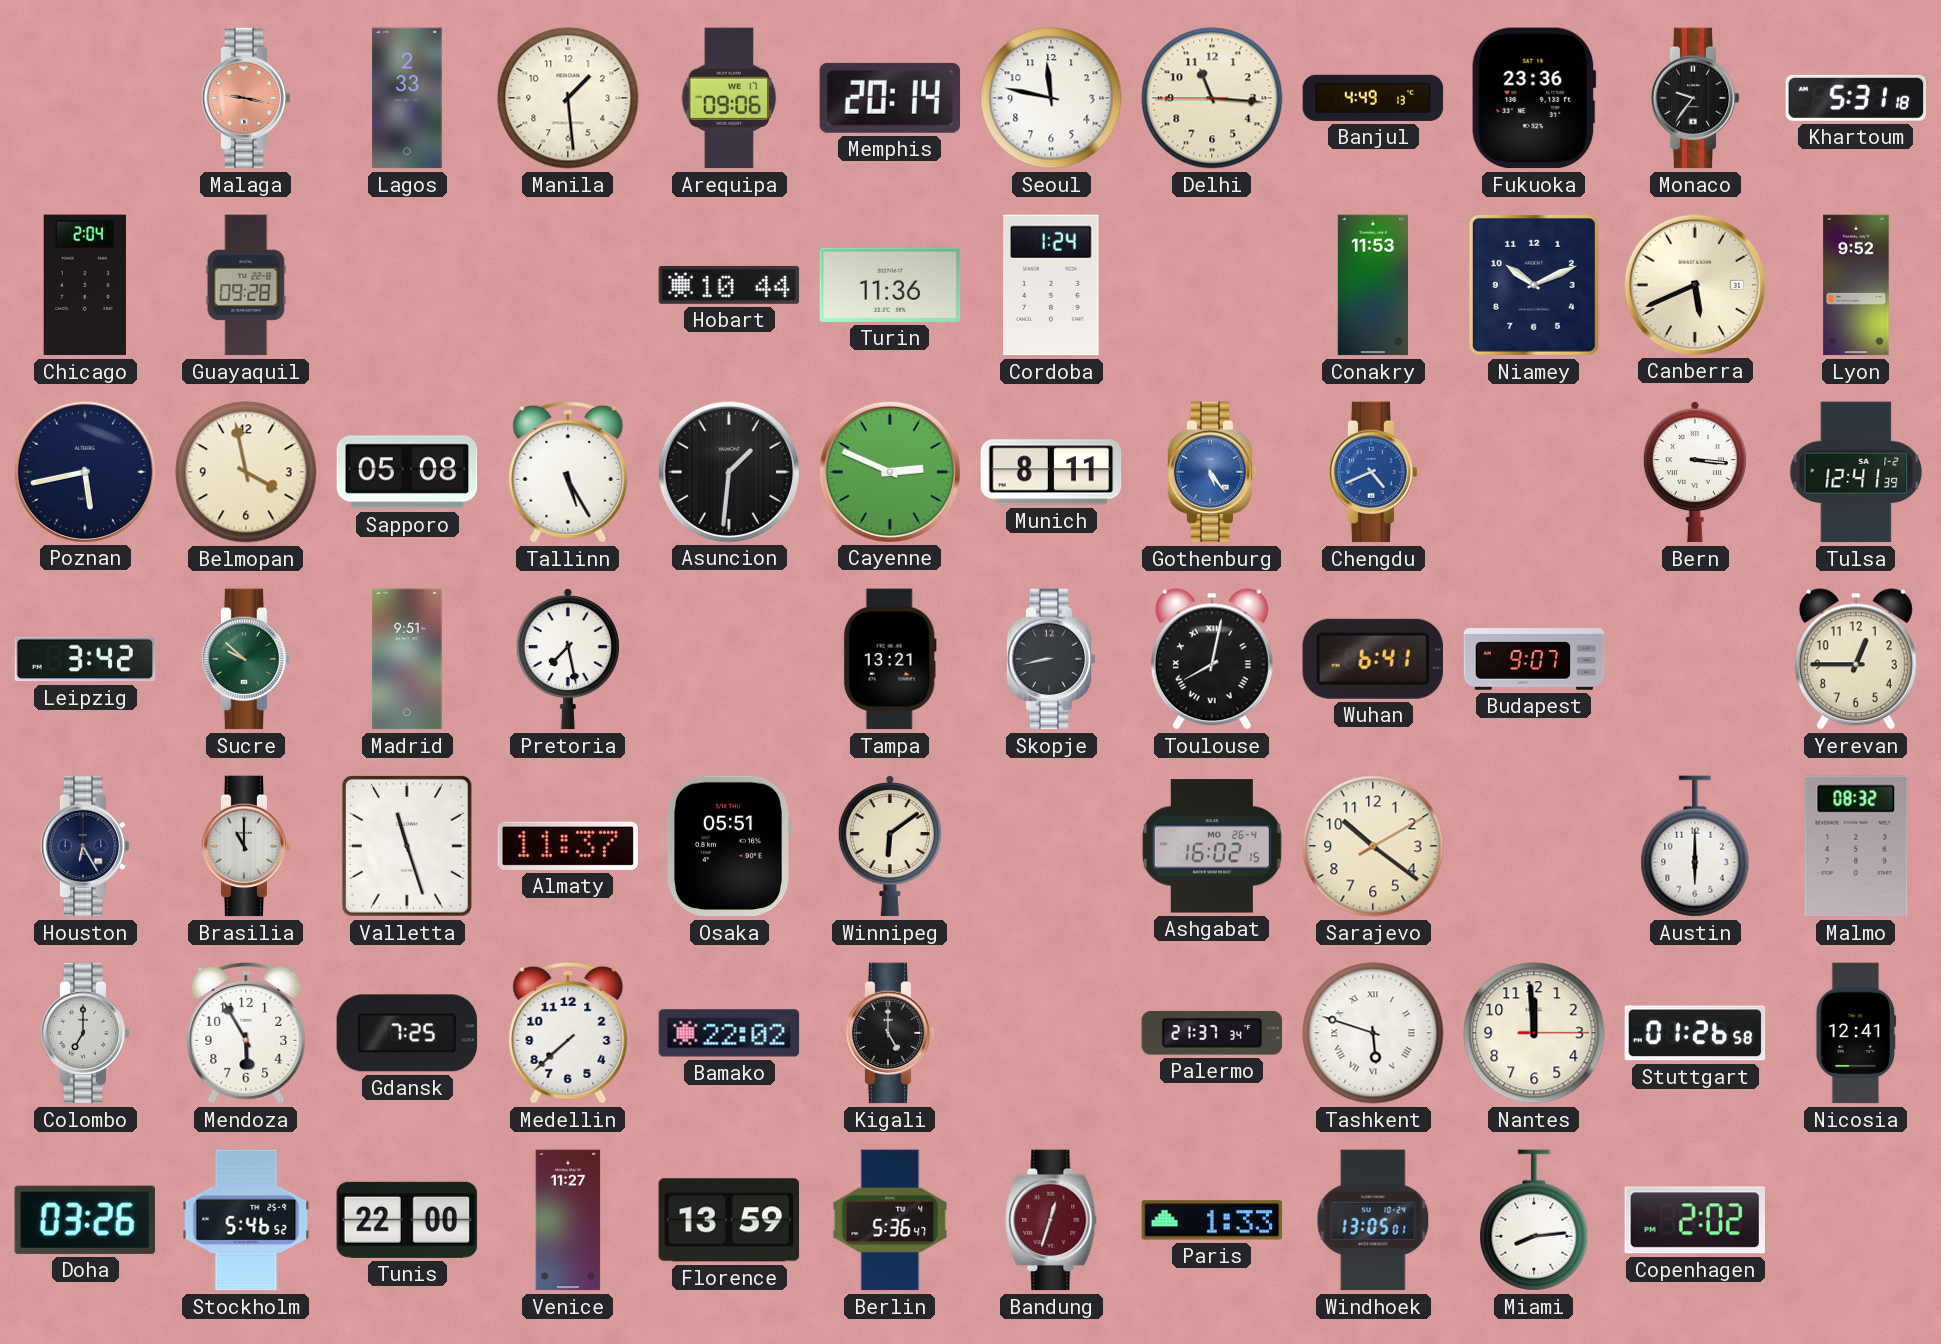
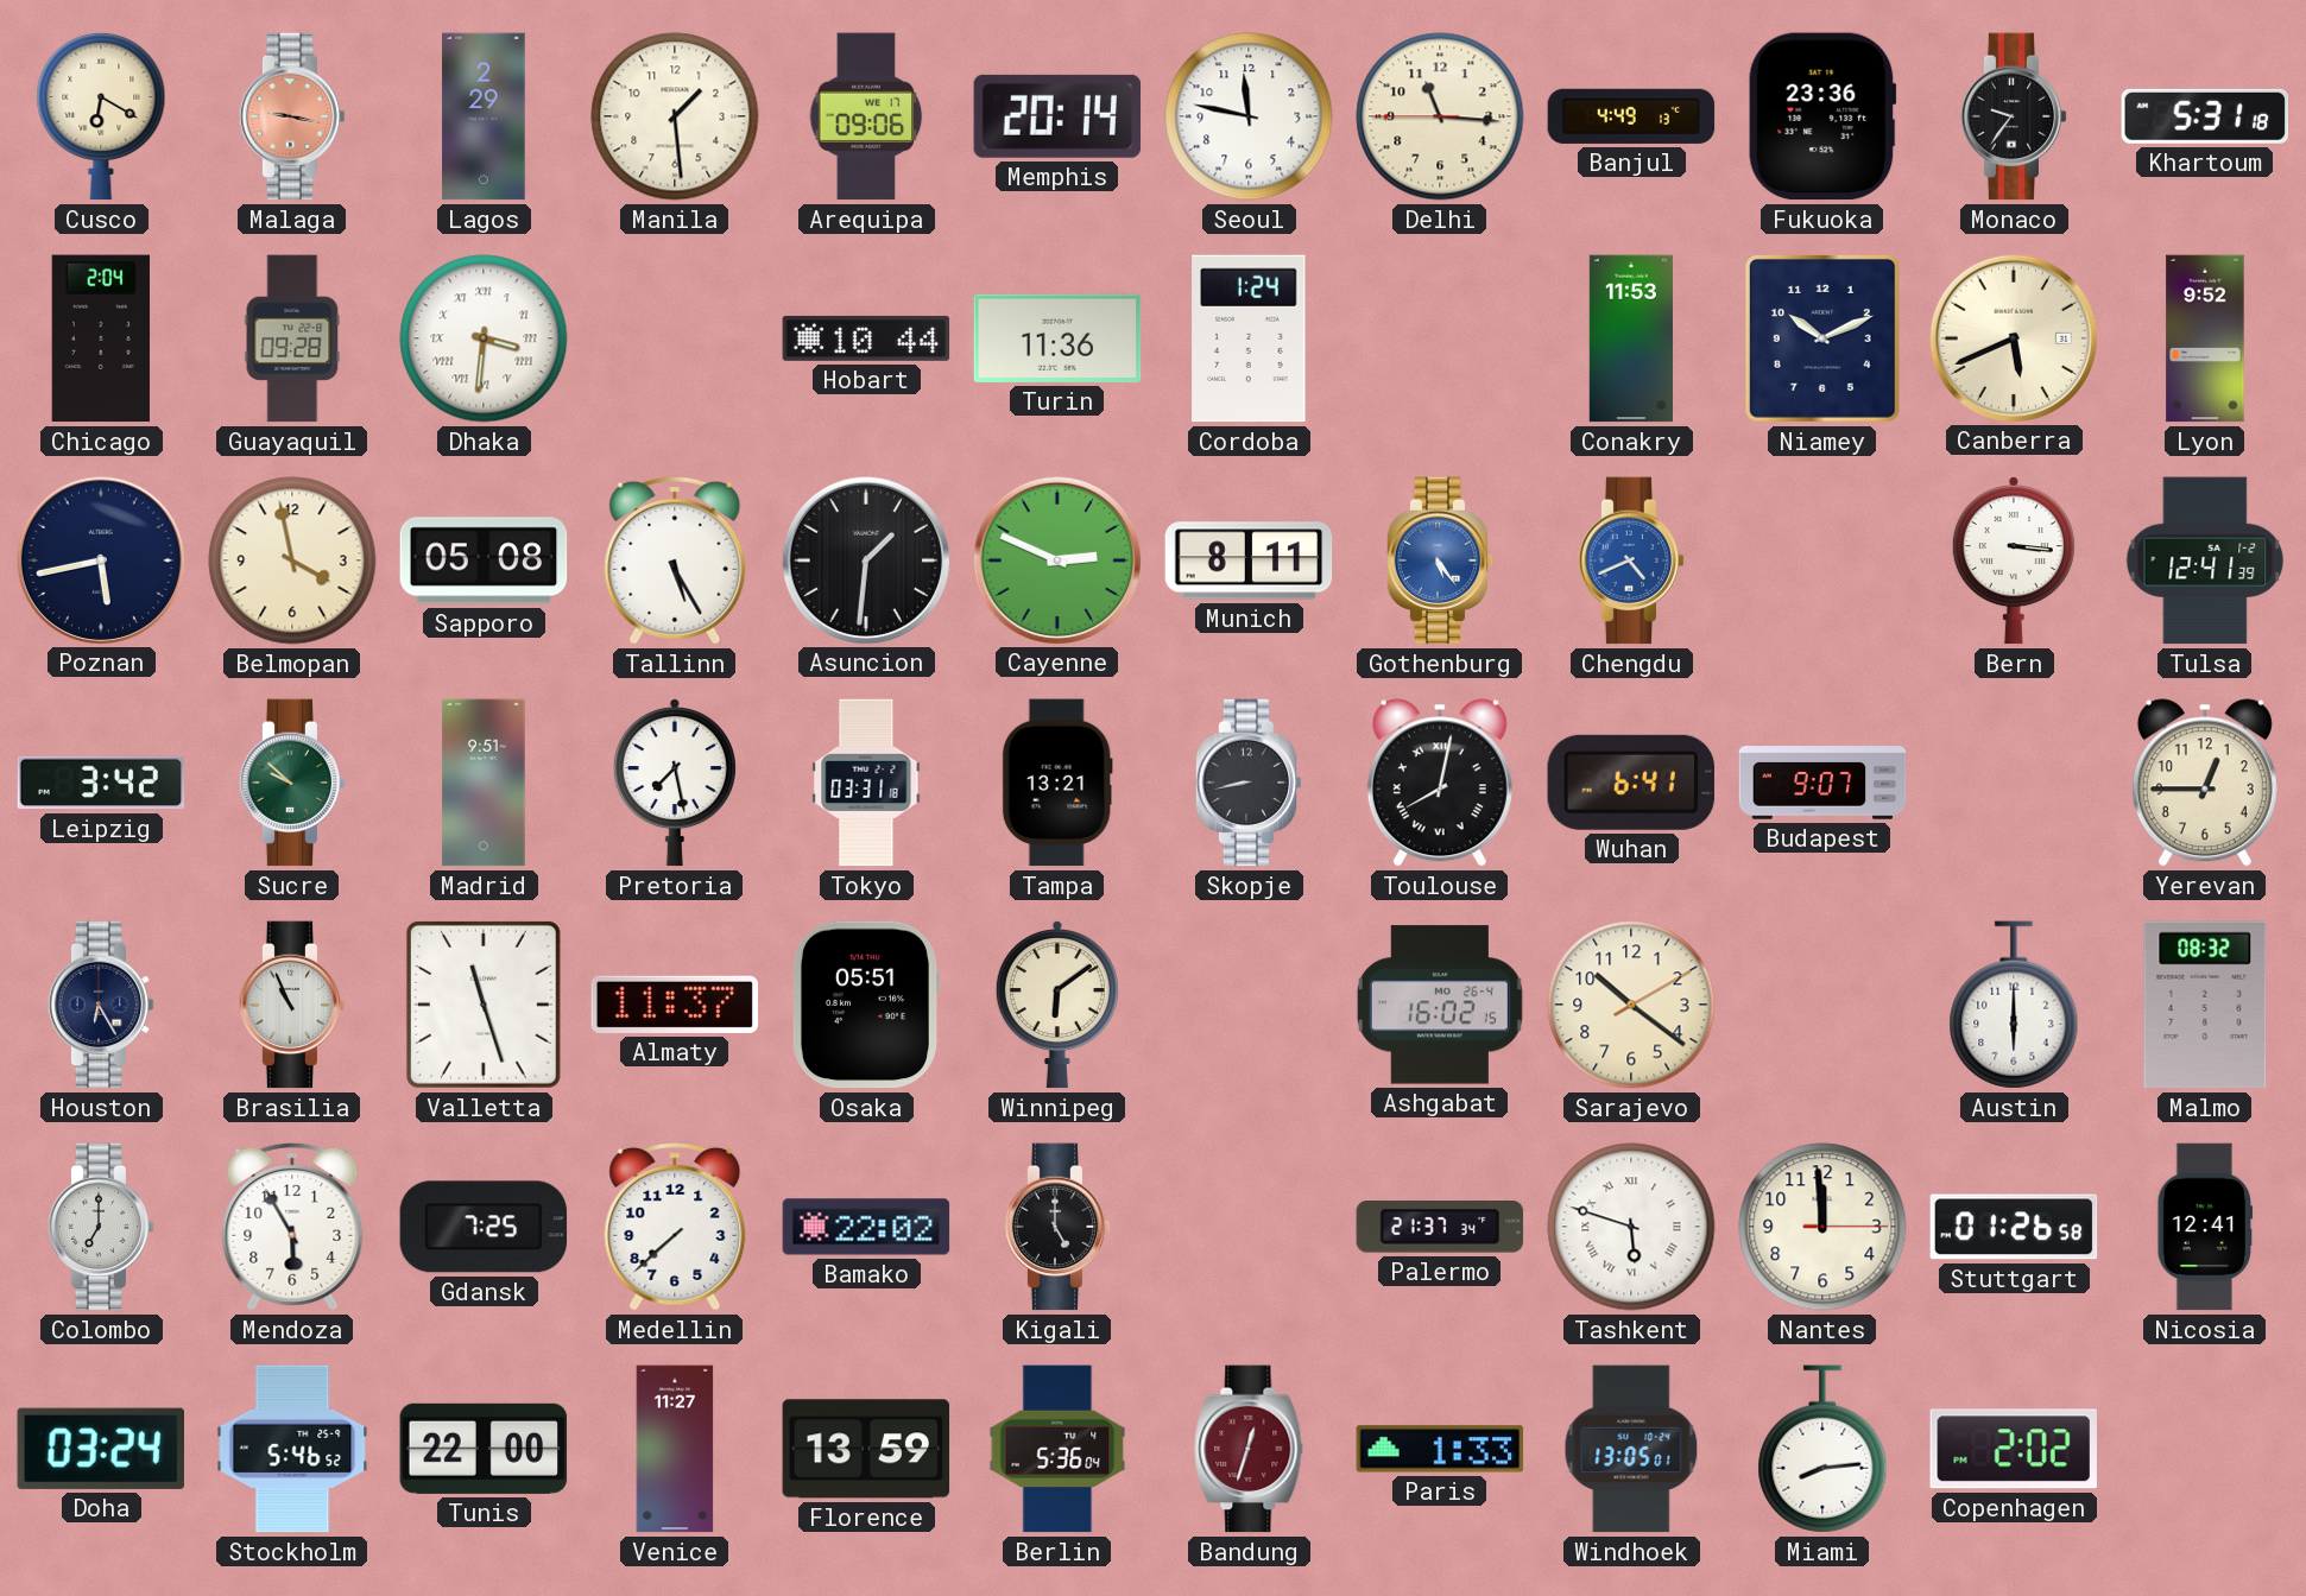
Cusco: none -> 6:20 (101, 116)
Lagos: 2:33 -> 2:29 (484, 116)
Dhaka: none -> 3:31 (484, 338)
Tokyo: none -> 03:31 (866, 783)
Brasilia: 11:00 -> 10:56 (292, 1005)
Doha: 03:26 -> 03:24 (101, 1449)
Berlin: 5:36:47 -> 5:36:04 (1057, 1449)
